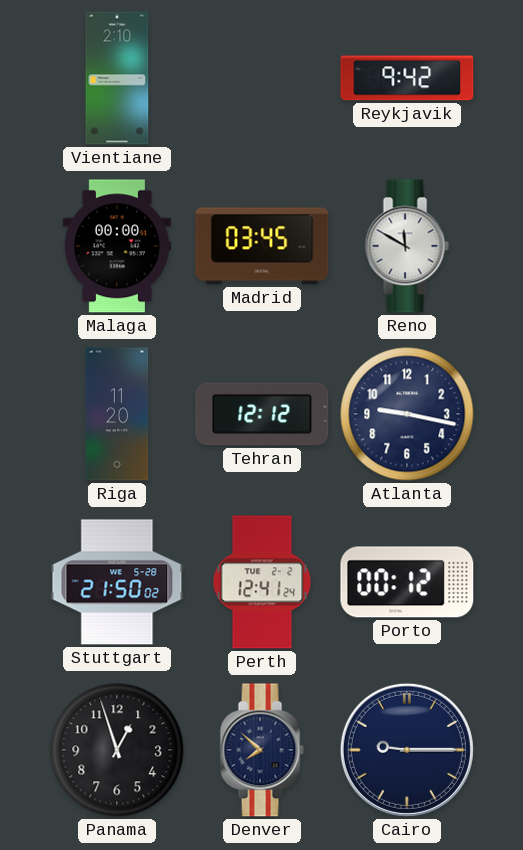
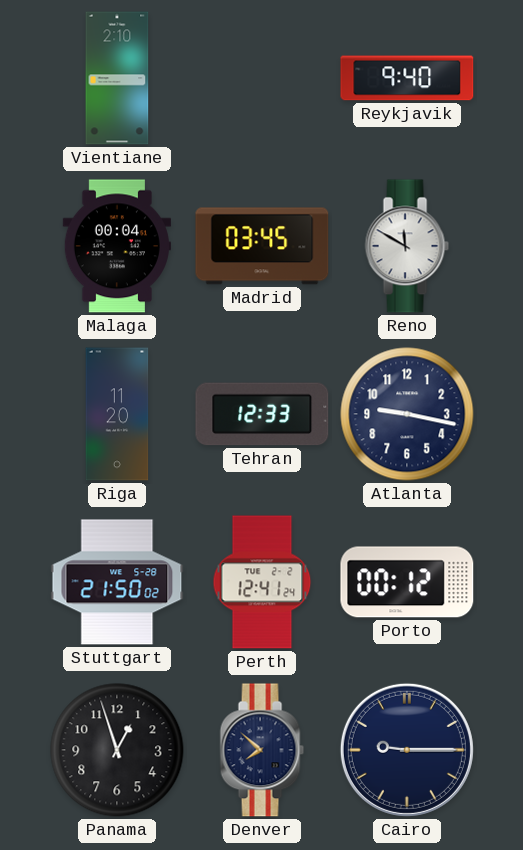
Reykjavik: 9:42 -> 9:40 (407, 78)
Malaga: 00:00 -> 00:04 (117, 246)
Tehran: 12:12 -> 12:33 (262, 414)
